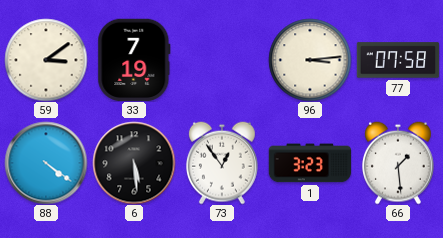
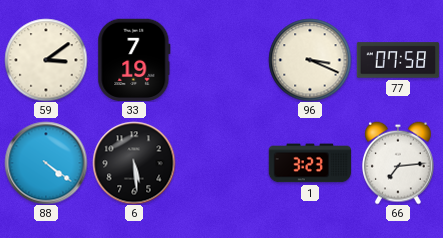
96: 3:14 -> 3:19 (310, 60)
73: 12:54 -> none (223, 163)
66: 1:29 -> 7:14 (399, 163)
